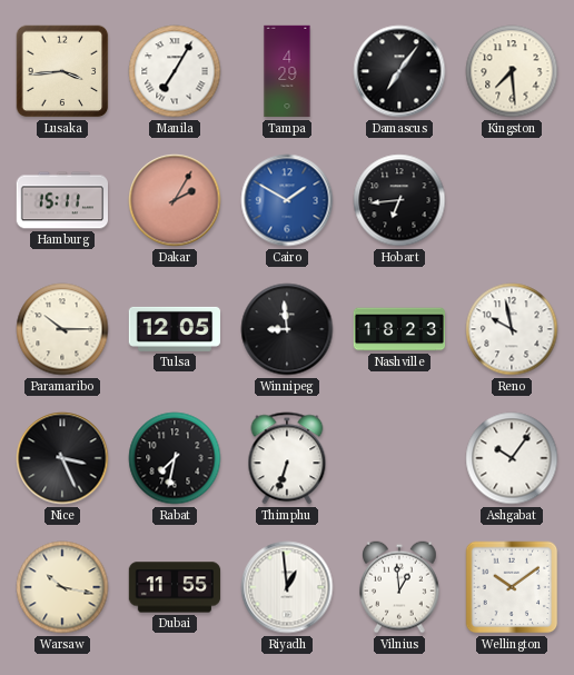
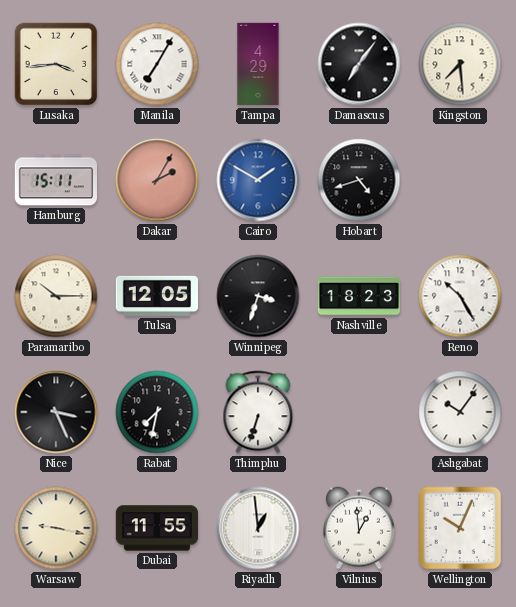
Hobart: 6:44 -> 4:42 (359, 180)
Winnipeg: 8:59 -> 3:33 (258, 296)
Reno: 9:58 -> 10:25 (460, 296)
Warsaw: 10:17 -> 9:17 (56, 528)
Wellington: 10:09 -> 10:04 (460, 528)
